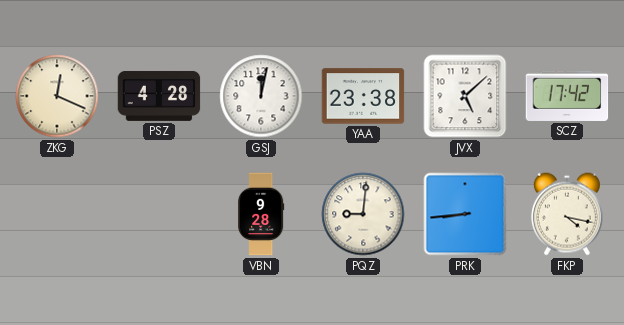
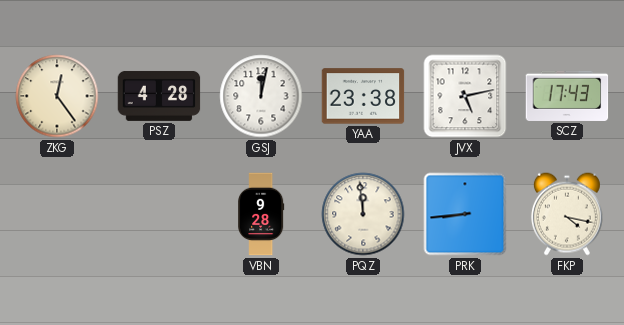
ZKG: 12:19 -> 12:24 (57, 96)
JVX: 5:08 -> 5:13 (465, 96)
SCZ: 17:42 -> 17:43 (567, 96)
PQZ: 9:01 -> 11:59 (363, 214)
